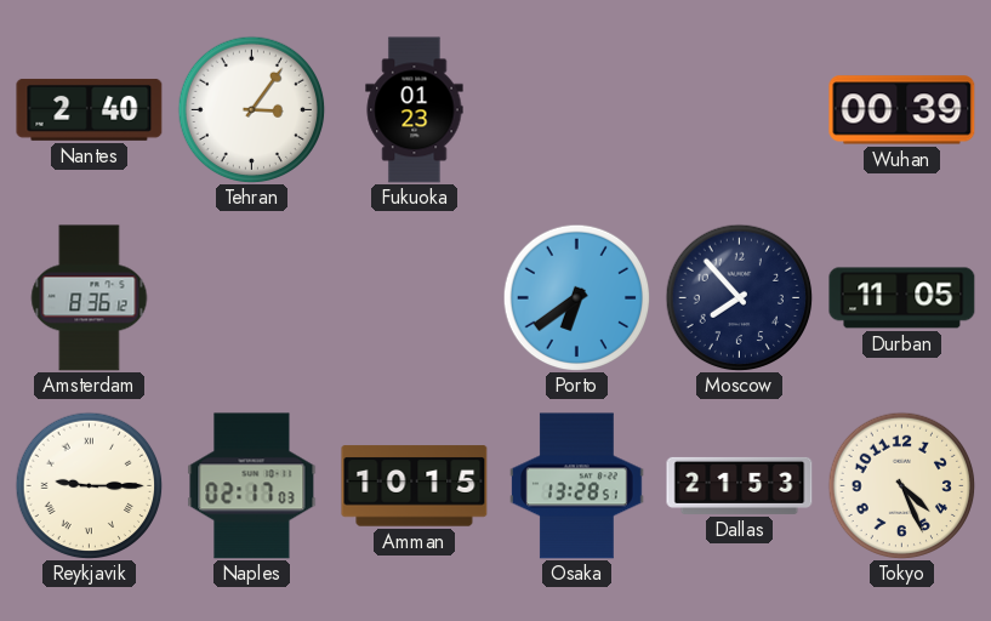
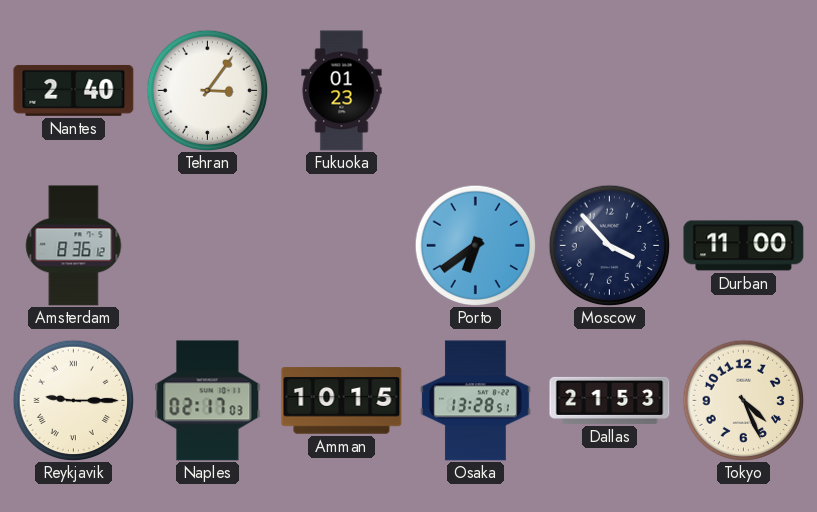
Wuhan: 00:39 -> none (902, 110)
Moscow: 7:53 -> 3:53 (609, 245)
Durban: 11:05 -> 11:00 (744, 246)
